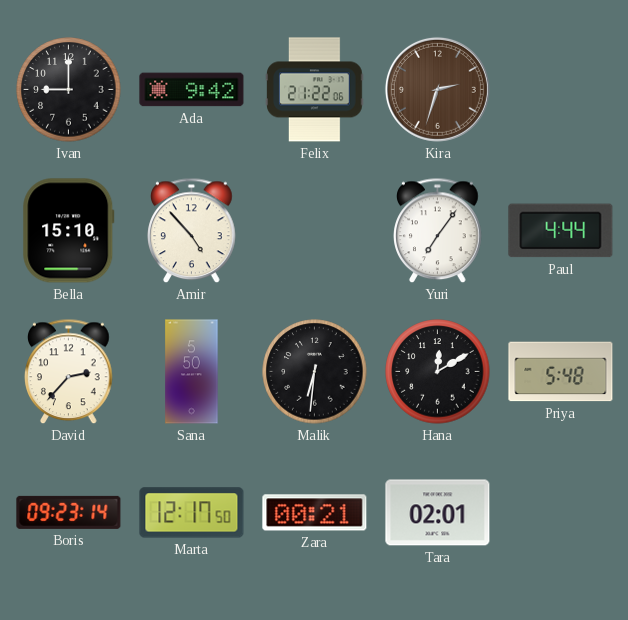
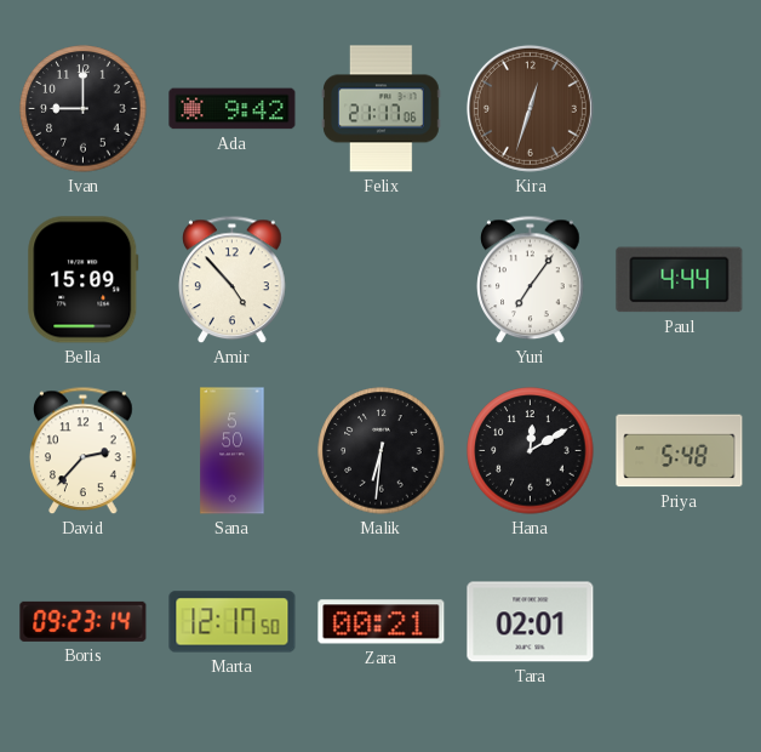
Felix: 21:22 -> 21:17 (382, 109)
Kira: 2:33 -> 12:33 (530, 108)
Bella: 15:10 -> 15:09 (84, 280)
